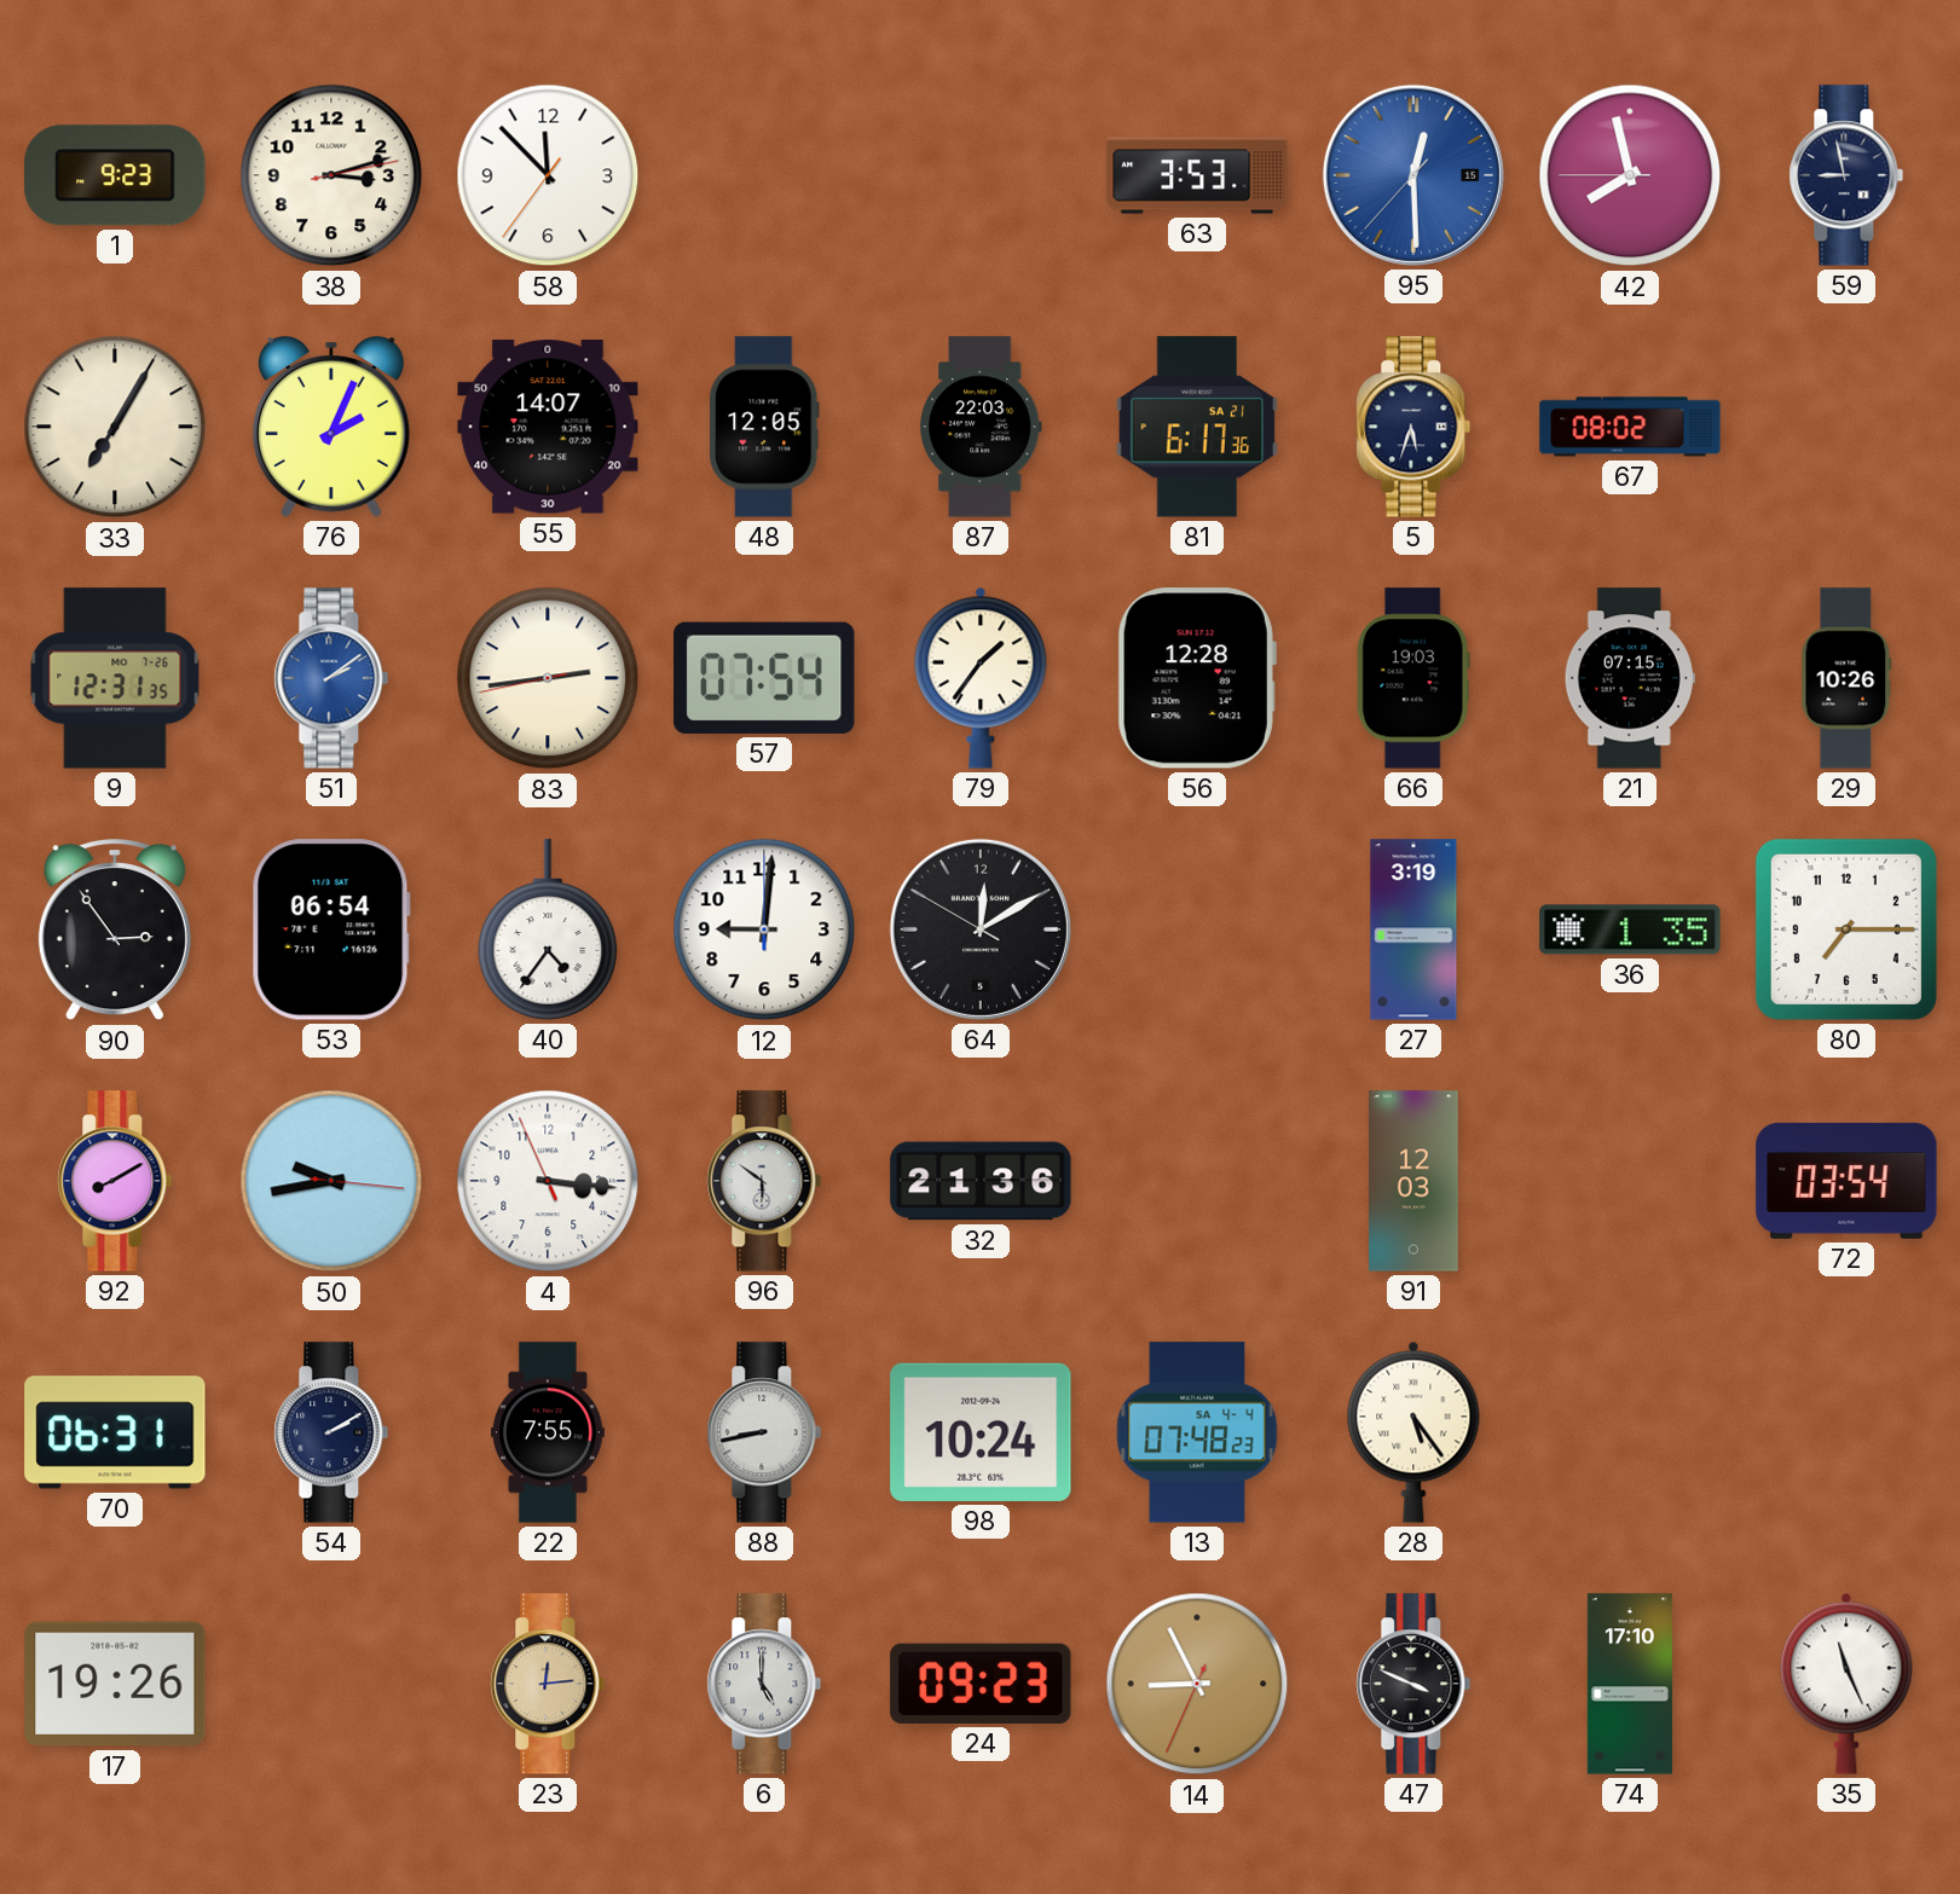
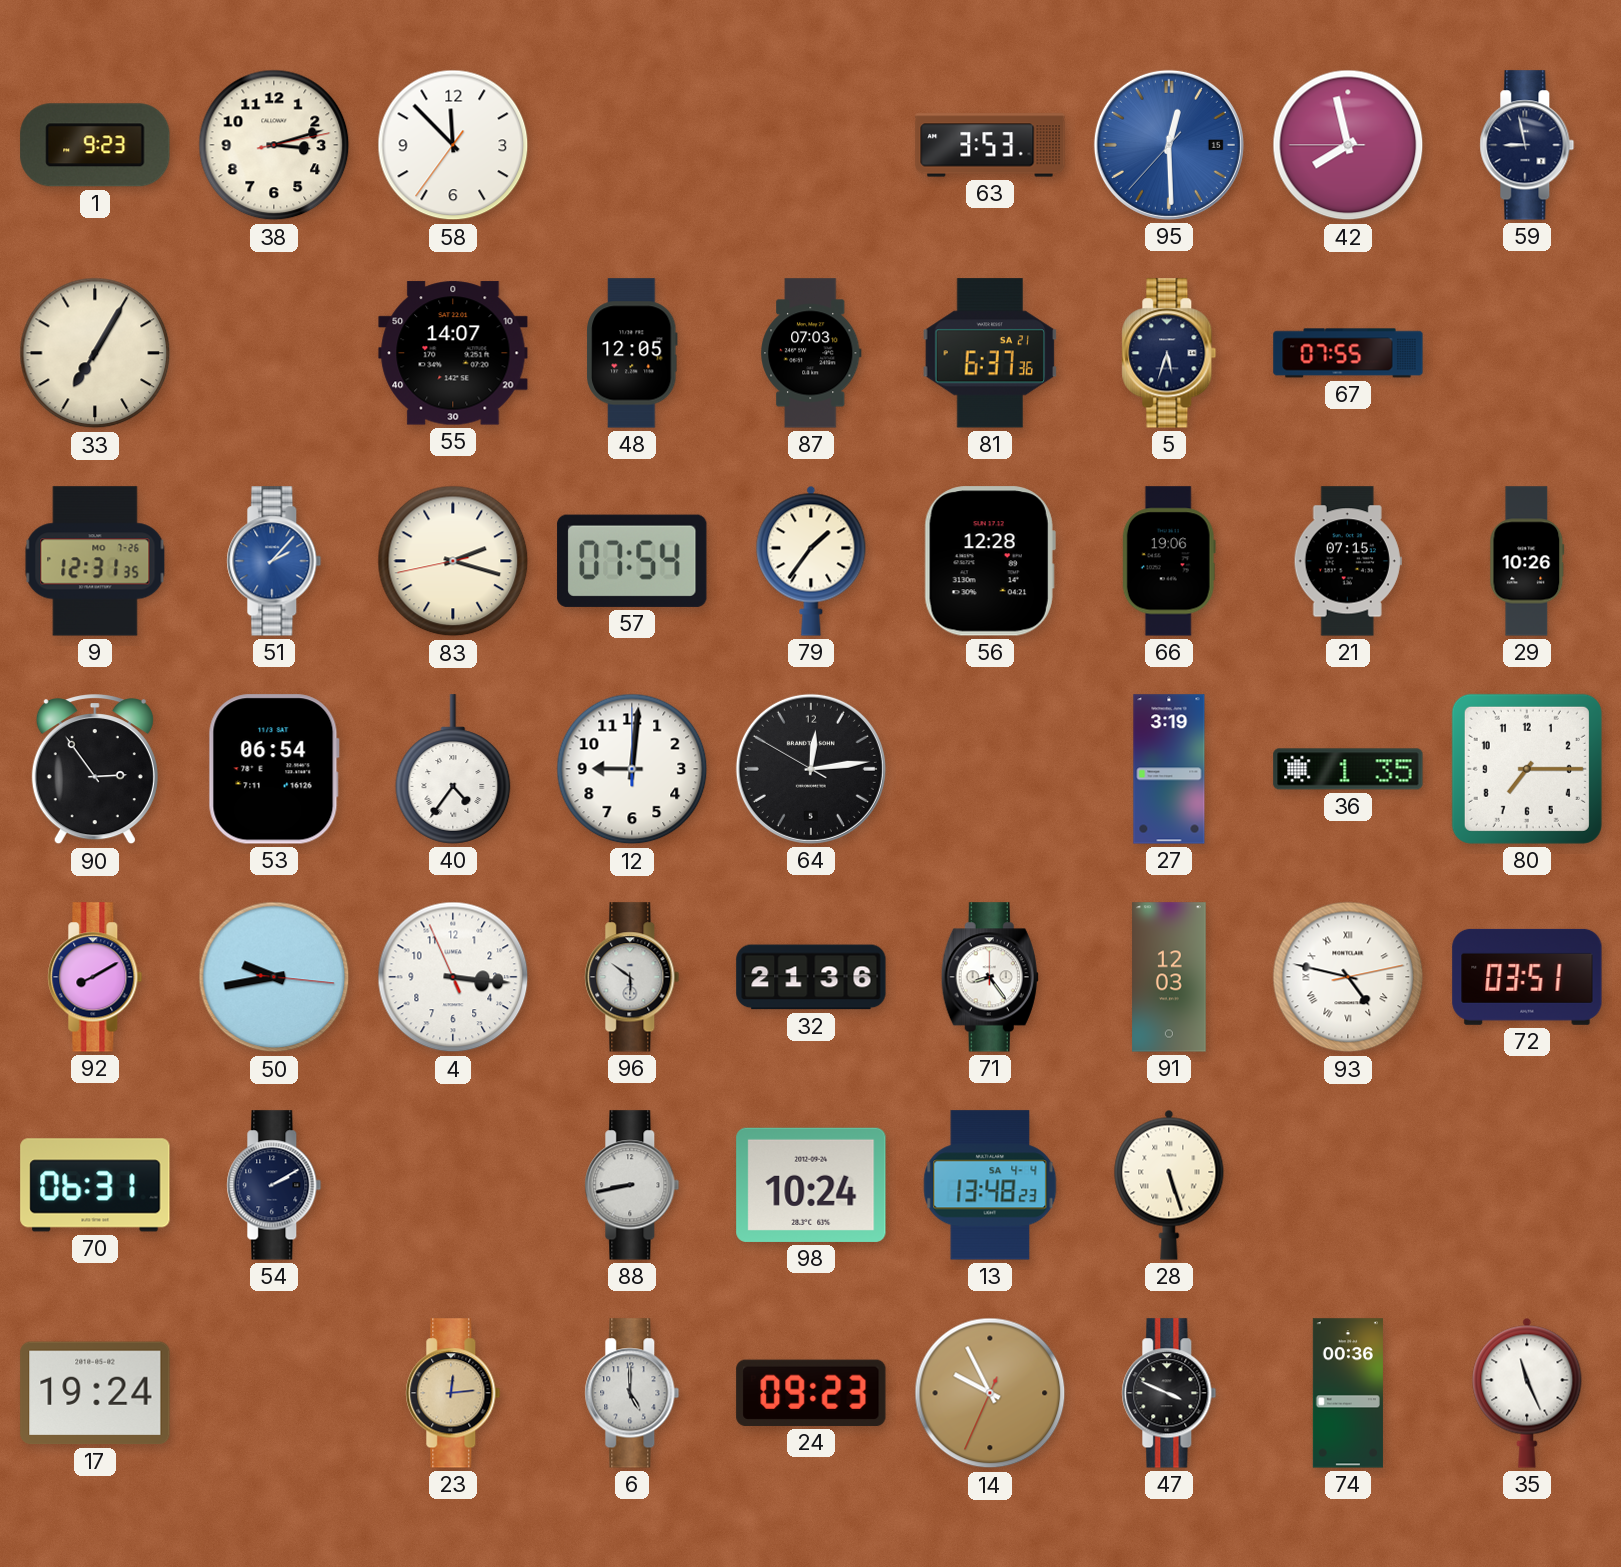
76: 2:04 -> none (331, 427)
87: 22:03 -> 07:03 (812, 353)
81: 6:17 -> 6:37 (990, 353)
67: 08:02 -> 07:55 (1348, 353)
51: 2:09 -> 2:07 (274, 561)
83: 2:43 -> 2:17 (453, 561)
66: 19:03 -> 19:06 (1169, 561)
64: 12:09 -> 12:13 (811, 769)
71: none -> 8:24 (990, 977)
93: none -> 4:47 (1348, 977)
72: 03:54 -> 03:51 (1527, 977)
22: 7:55 -> none (548, 1432)
13: 07:48 -> 13:48 (990, 1185)
28: 5:24 -> 5:27 (1169, 1185)
17: 19:26 -> 19:24 (95, 1393)
14: 8:55 -> 9:55 (990, 1393)
74: 17:10 -> 00:36 (1348, 1393)
